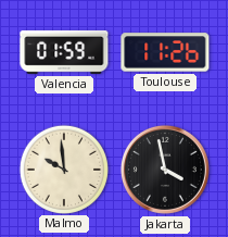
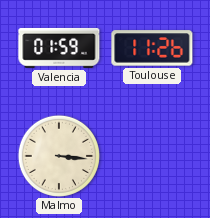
Malmo: 9:59 -> 3:16 (58, 155)
Jakarta: 3:58 -> none (165, 170)
